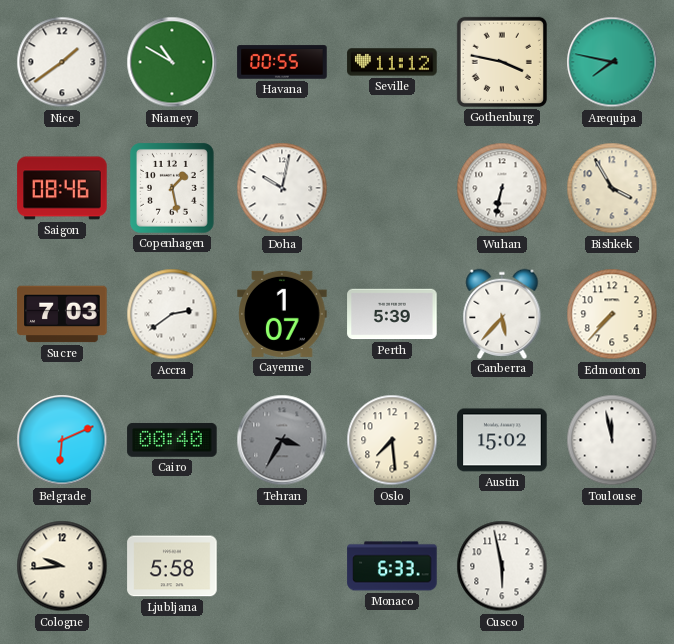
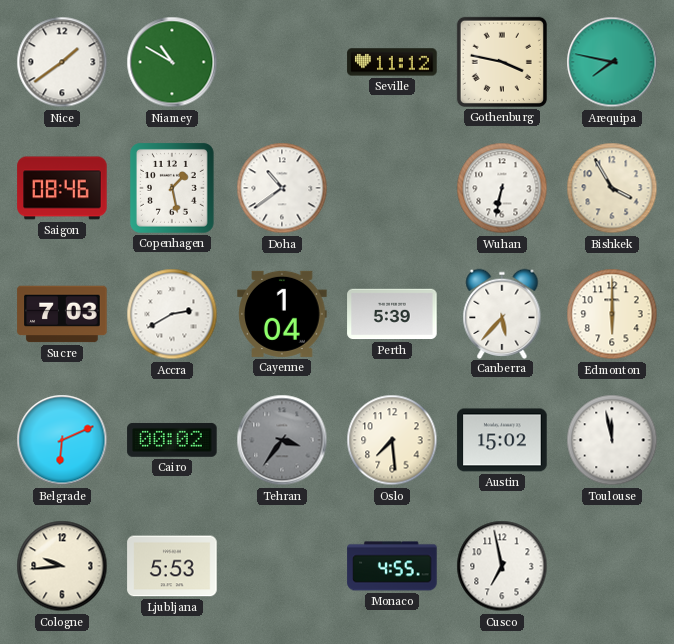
Havana: 00:55 -> none (282, 62)
Doha: 10:02 -> 10:39 (282, 188)
Accra: 2:39 -> 2:40 (172, 314)
Cayenne: 1:07 -> 1:04 (282, 314)
Edmonton: 7:37 -> 6:00 (612, 314)
Cairo: 00:40 -> 00:02 (172, 440)
Tehran: 3:35 -> 3:36 (282, 440)
Ljubljana: 5:58 -> 5:53 (172, 566)
Monaco: 6:33 -> 4:55 (392, 566)
Cusco: 5:58 -> 6:58 (502, 566)
